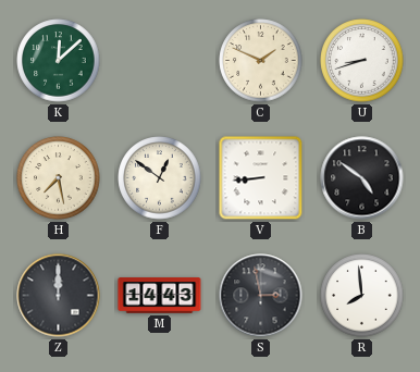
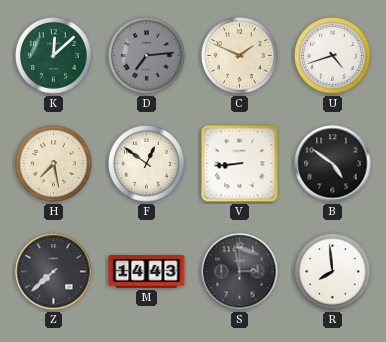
D: none -> 7:14 (147, 56)
U: 8:42 -> 4:42 (333, 56)
Z: 12:00 -> 7:38 (54, 272)
